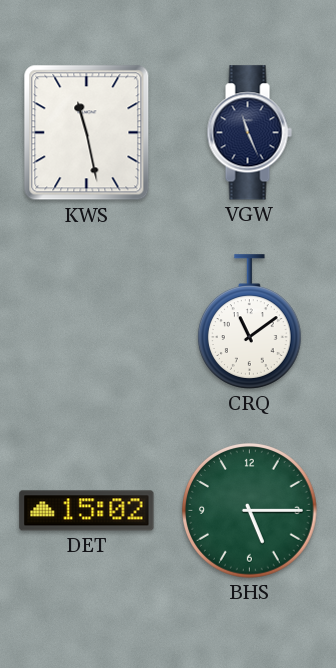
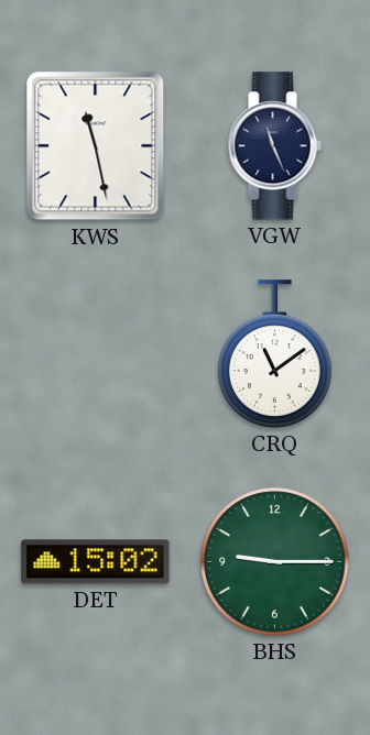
BHS: 5:15 -> 9:15 (275, 562)
